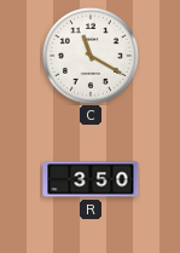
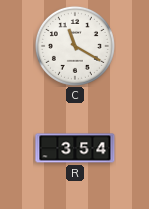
R: 3:50 -> 3:54 (75, 148)
